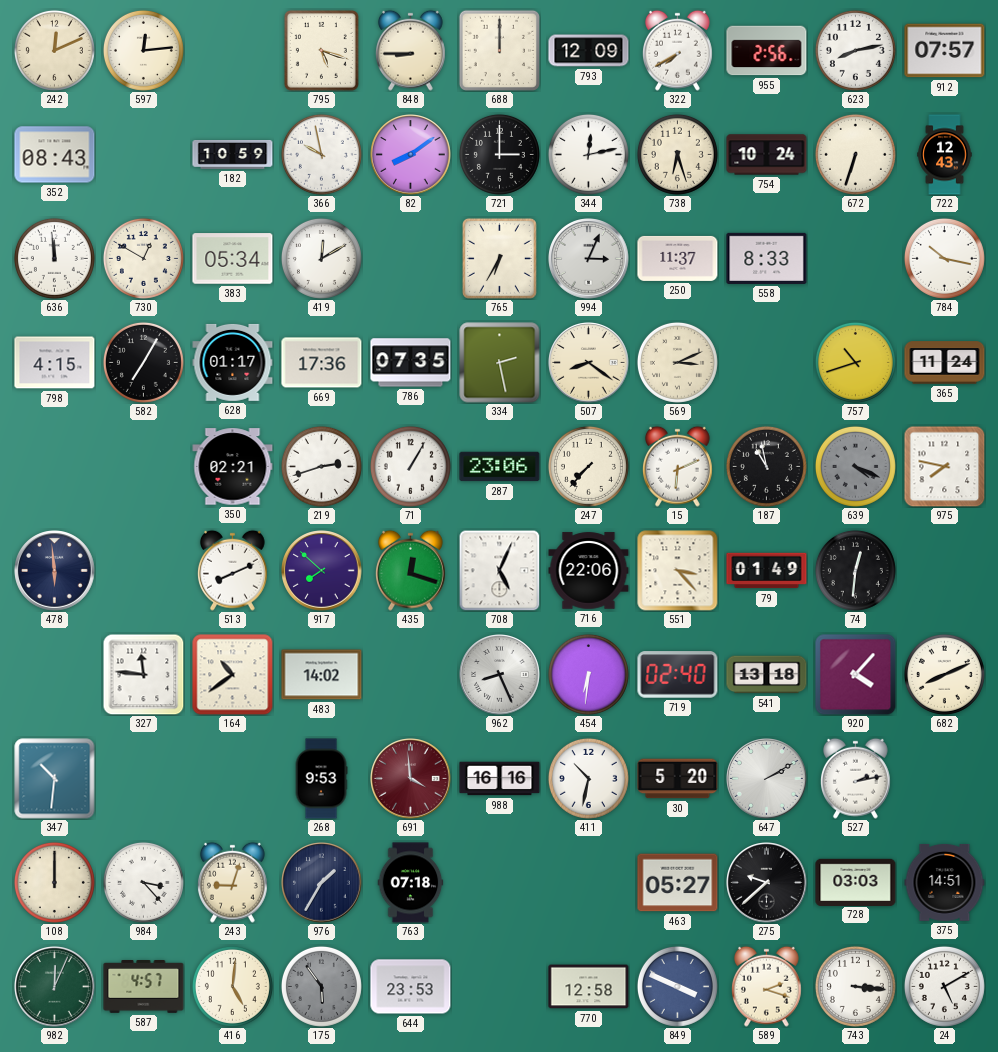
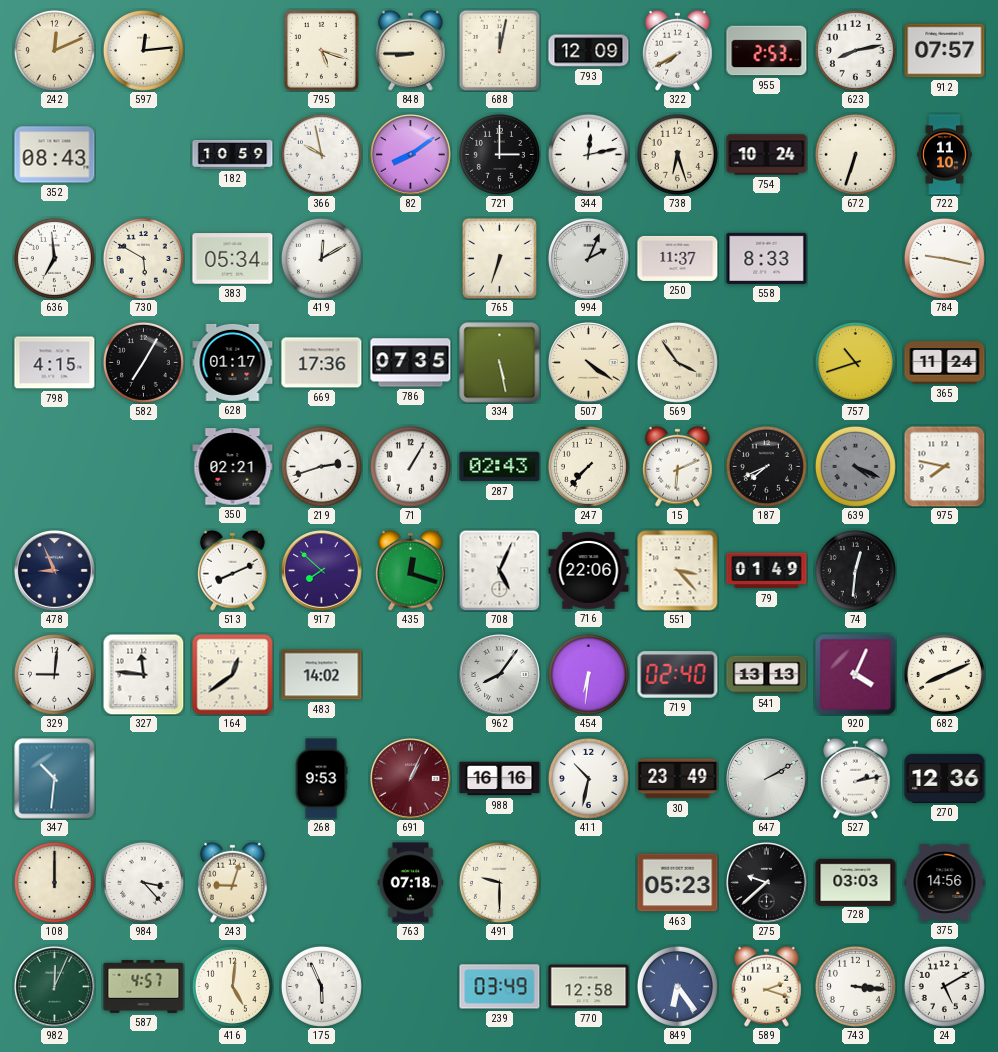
688: 12:00 -> 12:02 (499, 50)
955: 2:56 -> 2:53 (767, 51)
722: 12:43 -> 11:10 (945, 155)
636: 11:59 -> 6:59 (54, 258)
730: 12:50 -> 5:50 (143, 258)
765: 6:35 -> 6:33 (499, 258)
994: 3:04 -> 2:04 (589, 259)
784: 10:17 -> 9:17 (944, 258)
334: 2:28 -> 5:28 (500, 363)
507: 8:21 -> 4:21 (589, 363)
569: 3:11 -> 3:54 (677, 362)
287: 23:06 -> 02:43 (500, 467)
187: 10:58 -> 7:41 (766, 466)
478: 5:59 -> 8:56 (55, 571)
329: none -> 9:01 (54, 674)
164: 10:39 -> 12:39 (233, 675)
962: 8:26 -> 8:06 (500, 675)
541: 13:18 -> 13:13 (767, 675)
920: 4:07 -> 4:04 (856, 675)
691: 3:59 -> 1:04 (411, 779)
30: 5:20 -> 23:49 (678, 779)
270: none -> 12:36 (945, 778)
976: 1:35 -> none (322, 883)
491: none -> 9:30 (499, 882)
463: 05:27 -> 05:23 (678, 883)
375: 14:51 -> 14:56 (945, 882)
175: 5:54 -> 5:56 (321, 986)
175 dial: grey -> white (321, 986)
644: 23:53 -> none (411, 987)
239: none -> 03:49 (500, 987)
849: 3:49 -> 6:24 (677, 986)
